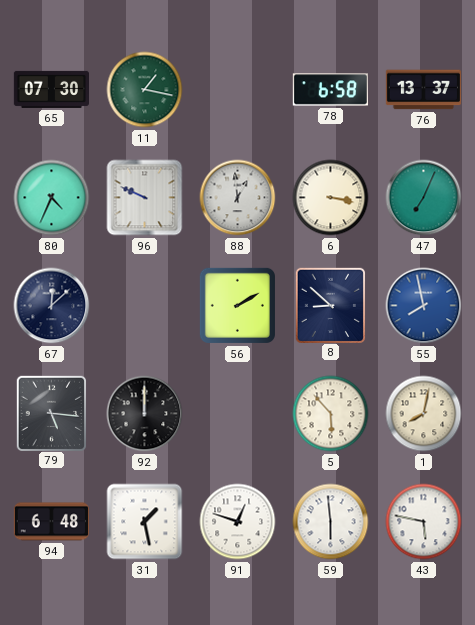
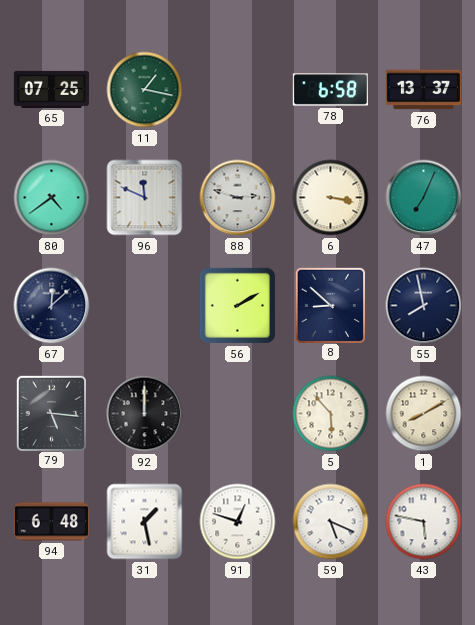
65: 07:30 -> 07:25 (51, 89)
80: 4:34 -> 4:39 (52, 198)
96: 9:49 -> 11:49 (145, 198)
88: 12:59 -> 2:48 (238, 198)
55 dial: blue -> navy (424, 306)
1: 8:02 -> 8:10 (424, 414)
59: 5:59 -> 5:19 (331, 522)
